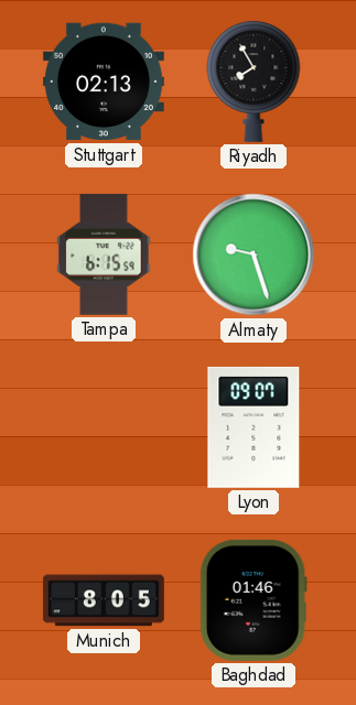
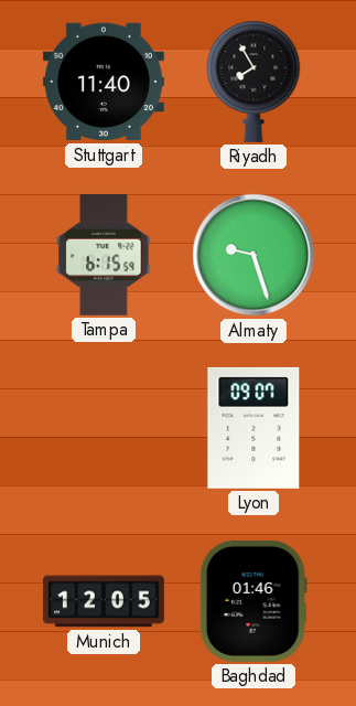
Stuttgart: 02:13 -> 11:40 (104, 82)
Munich: 8:05 -> 12:05 (104, 601)
